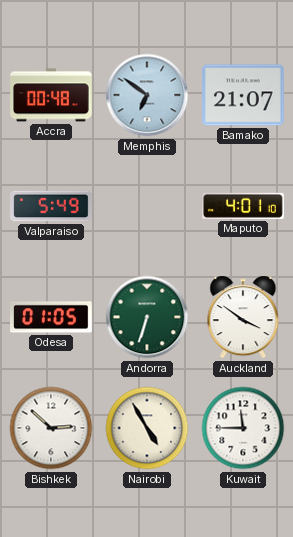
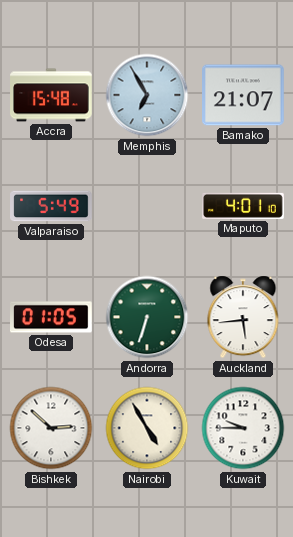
Accra: 00:48 -> 15:48 (51, 95)
Memphis: 6:51 -> 6:55 (147, 95)
Auckland: 3:51 -> 5:44 (243, 317)
Kuwait: 11:45 -> 9:45 (243, 428)
